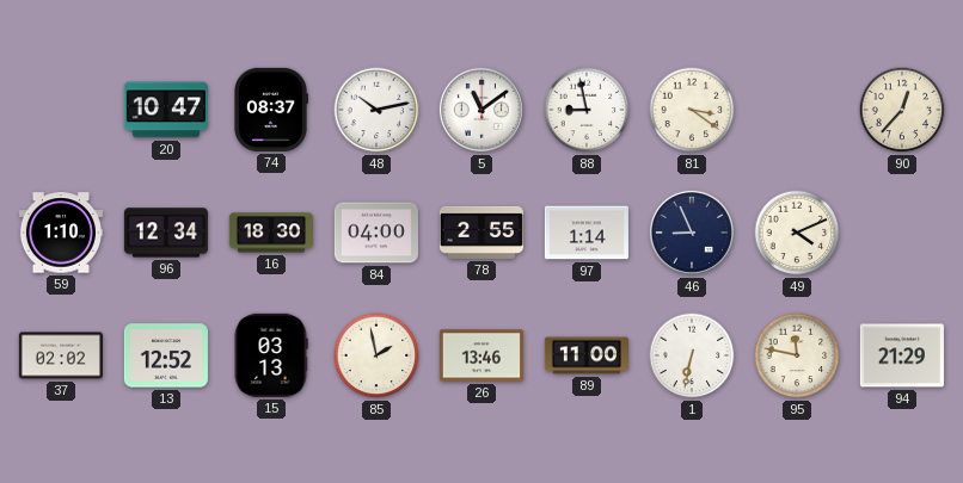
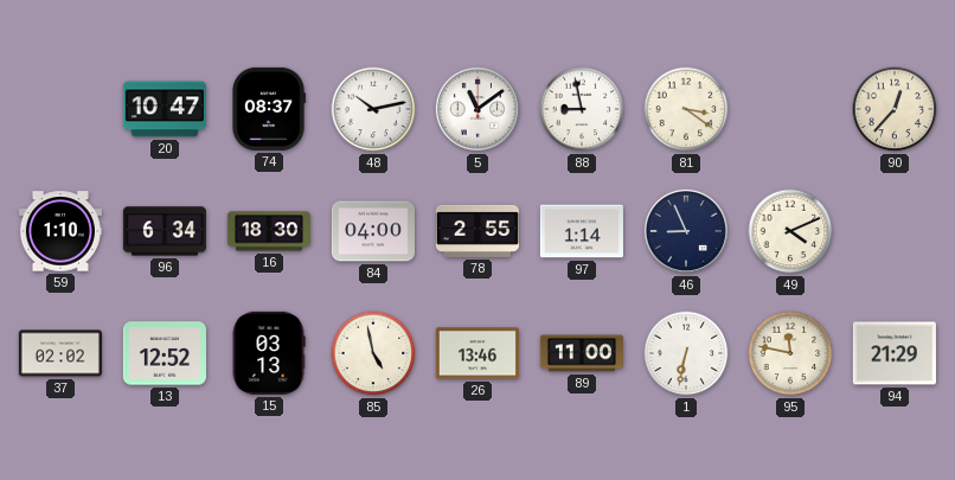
96: 12:34 -> 6:34 (165, 231)
85: 1:58 -> 4:58 (373, 353)
